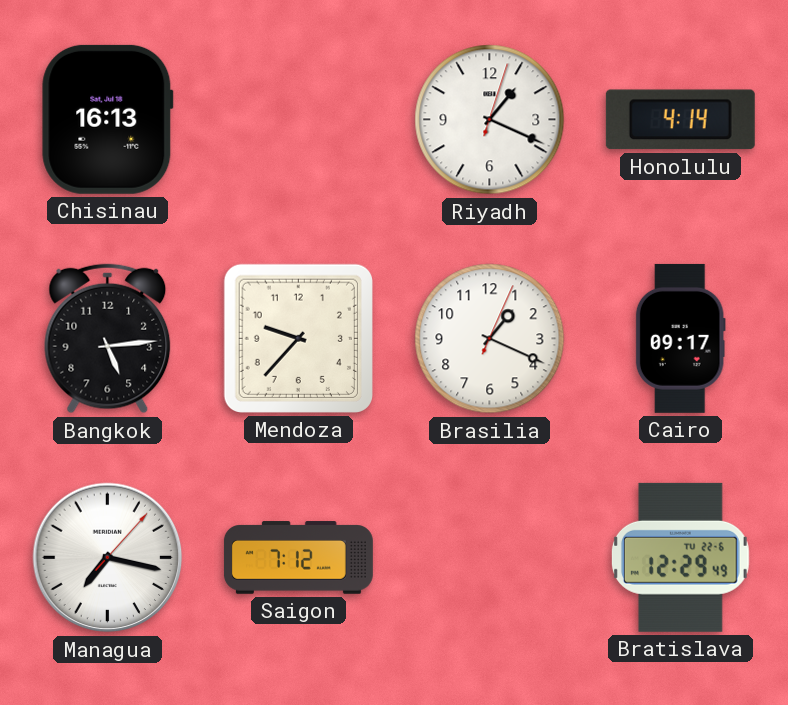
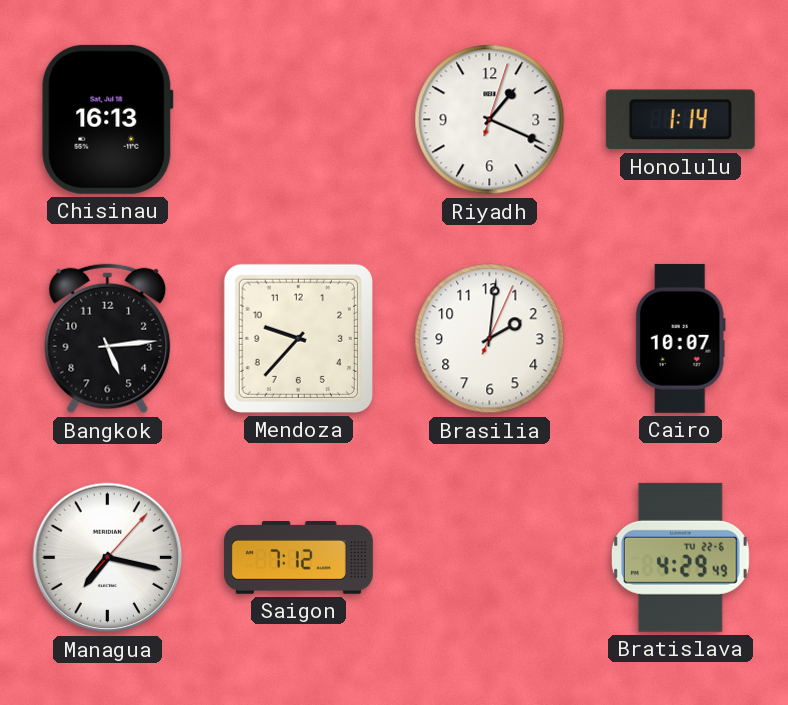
Honolulu: 4:14 -> 1:14 (680, 120)
Brasilia: 1:19 -> 2:01 (490, 339)
Cairo: 09:17 -> 10:07 (680, 338)
Bratislava: 12:29 -> 4:29 (680, 557)
